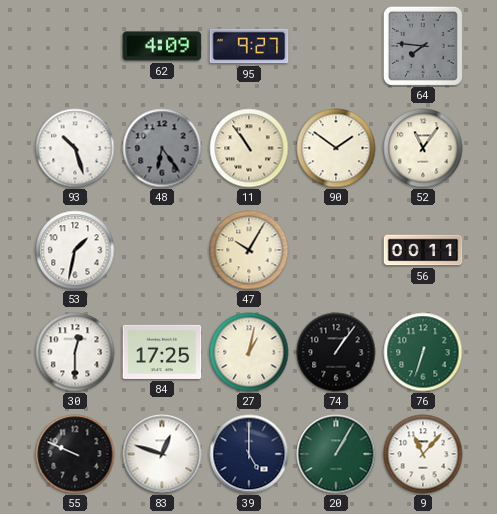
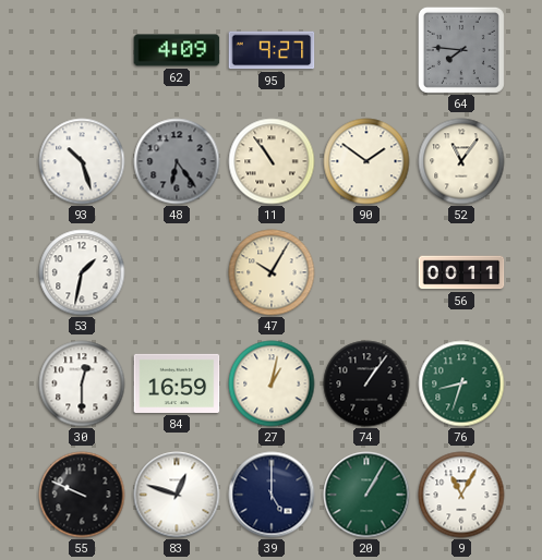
84: 17:25 -> 16:59 (177, 384)
76: 6:33 -> 8:33 (461, 384)
9: 11:07 -> 11:05 (461, 495)
